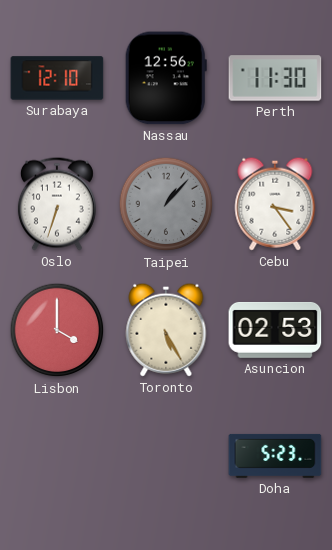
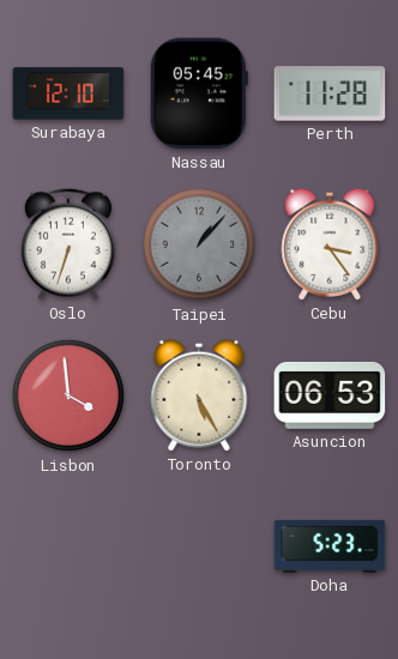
Nassau: 12:56 -> 05:45 (199, 93)
Perth: 11:30 -> 11:28 (330, 93)
Lisbon: 4:00 -> 3:59 (68, 395)
Asuncion: 02:53 -> 06:53 (330, 395)
